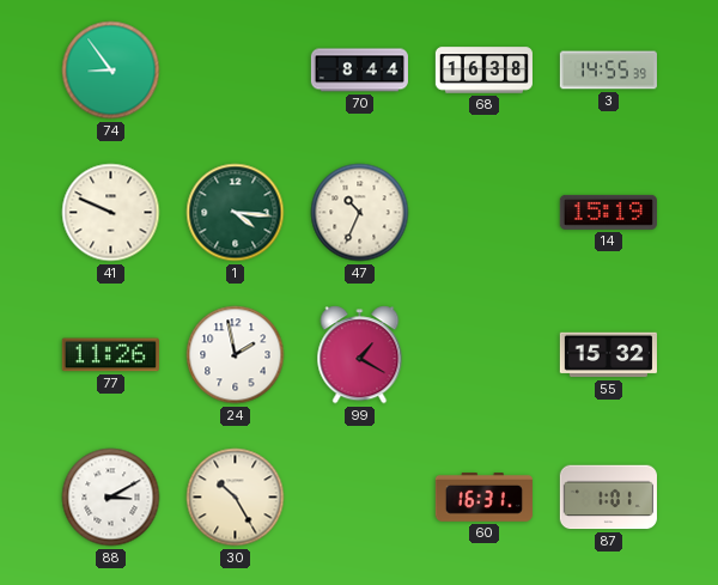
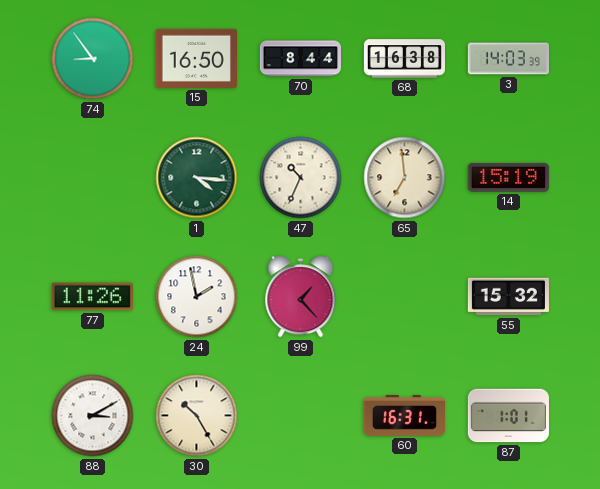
15: none -> 16:50 (196, 58)
3: 14:55 -> 14:03 (508, 59)
41: 9:49 -> none (111, 213)
65: none -> 6:59 (405, 178)
99: 1:20 -> 1:23 (301, 297)
